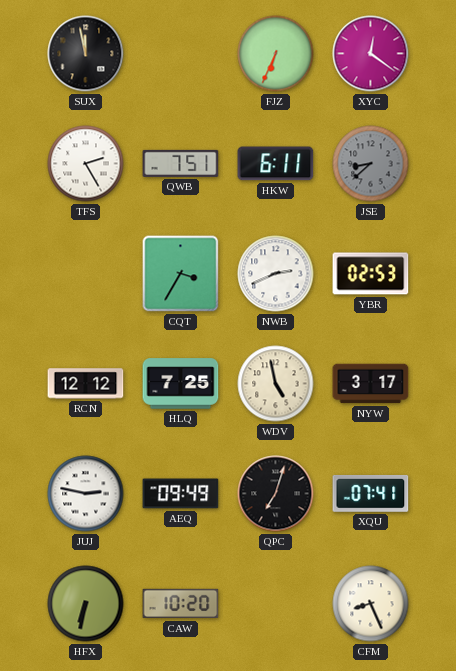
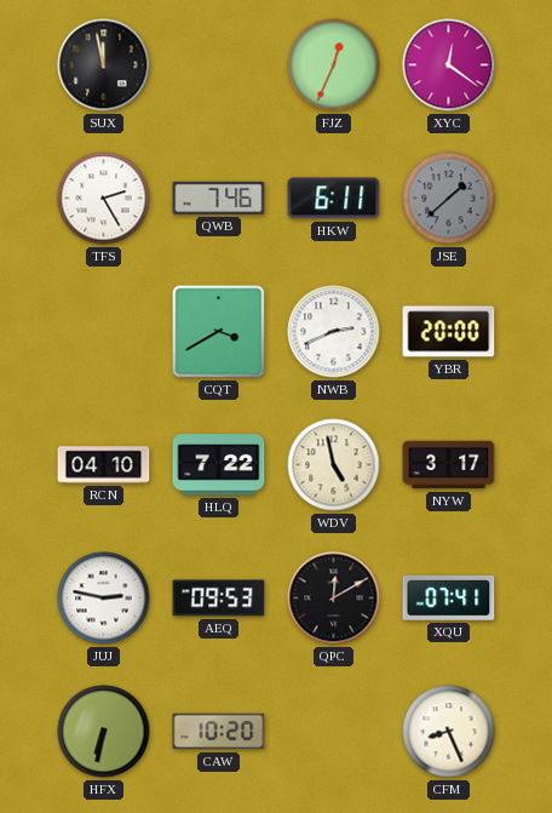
FJZ: 6:34 -> 12:34 (334, 65)
QWB: 7:51 -> 7:46 (219, 197)
JSE: 8:38 -> 1:38 (449, 199)
CQT: 3:35 -> 3:40 (219, 332)
YBR: 02:53 -> 20:00 (449, 332)
RCN: 12:12 -> 04:10 (104, 465)
HLQ: 7:25 -> 7:22 (219, 465)
AEQ: 09:49 -> 09:53 (219, 599)
QPC: 7:03 -> 12:10 (334, 599)
